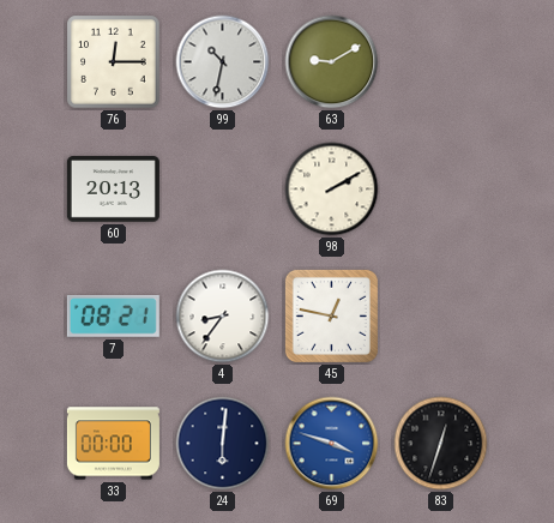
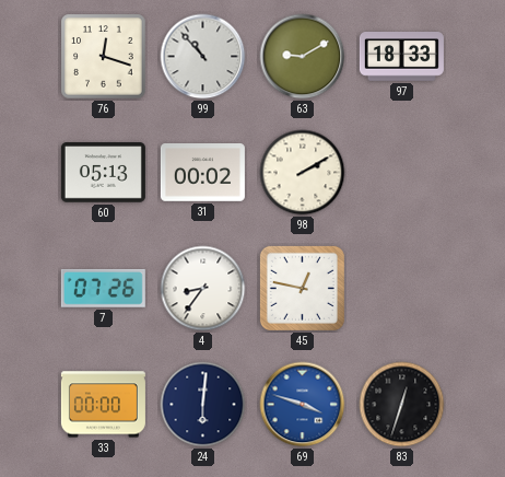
76: 12:15 -> 12:18 (104, 57)
99: 10:32 -> 10:53 (203, 57)
97: none -> 18:33 (401, 57)
60: 20:13 -> 05:13 (103, 173)
31: none -> 00:02 (202, 173)
7: 08:21 -> 07:26 (103, 288)
